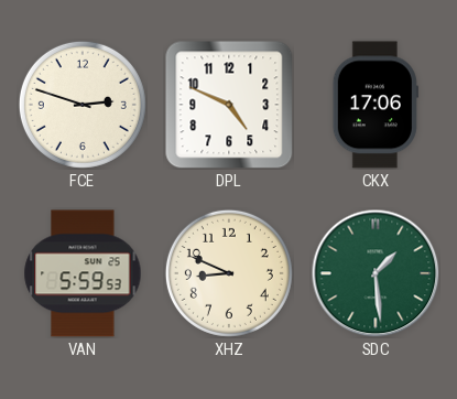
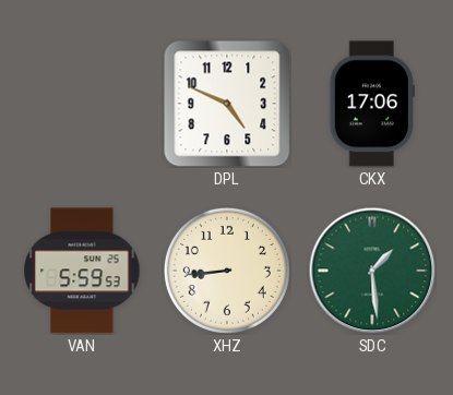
FCE: 2:48 -> none (83, 105)
XHZ: 8:49 -> 8:44 (227, 271)
